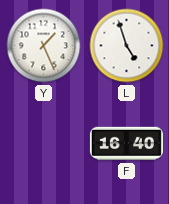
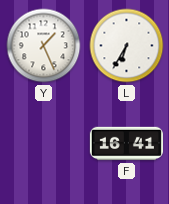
L: 4:57 -> 6:35 (127, 46)
F: 16:40 -> 16:41 (126, 144)
